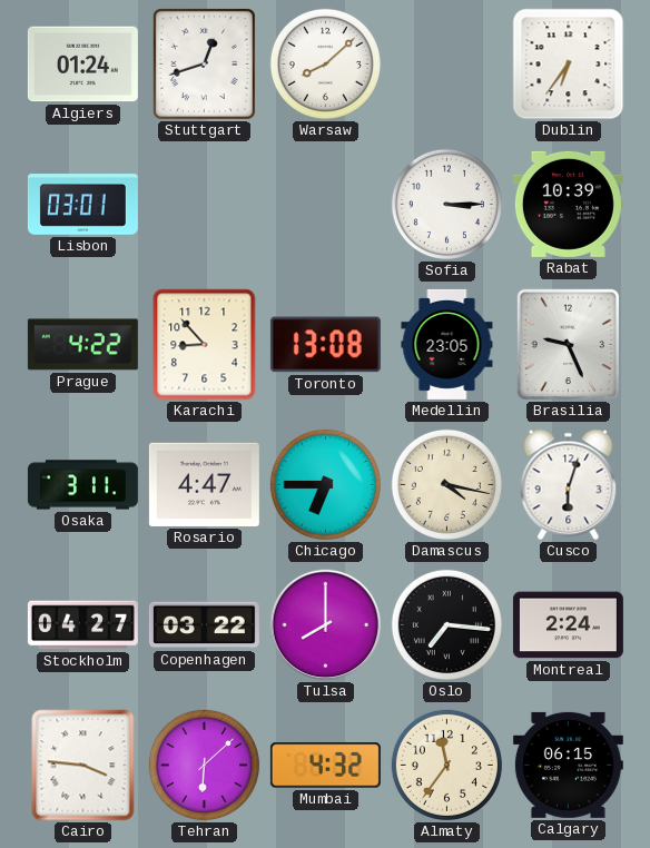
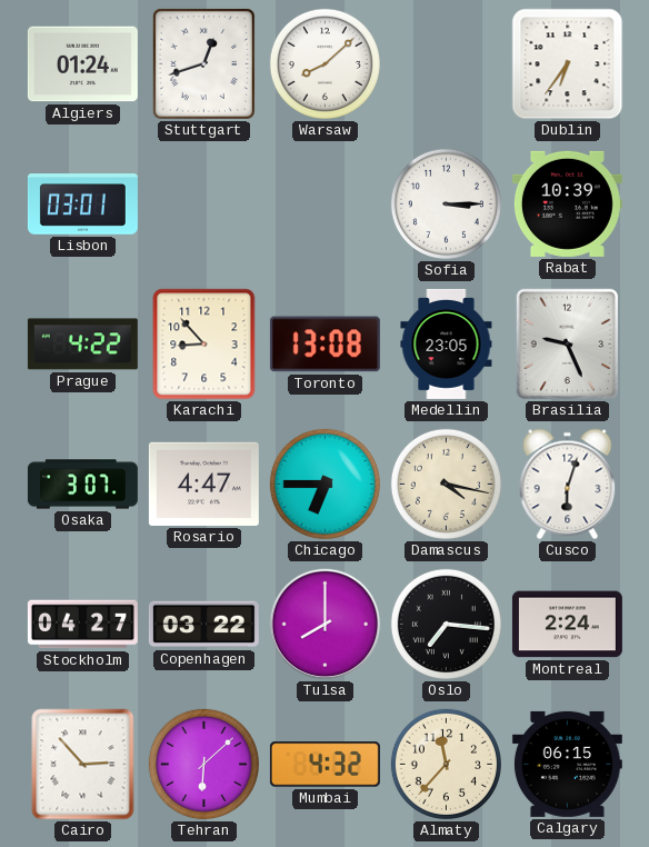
Osaka: 3:11 -> 3:07 (82, 485)
Cairo: 3:46 -> 2:53 (83, 765)
Almaty: 11:36 -> 11:37 (446, 764)
